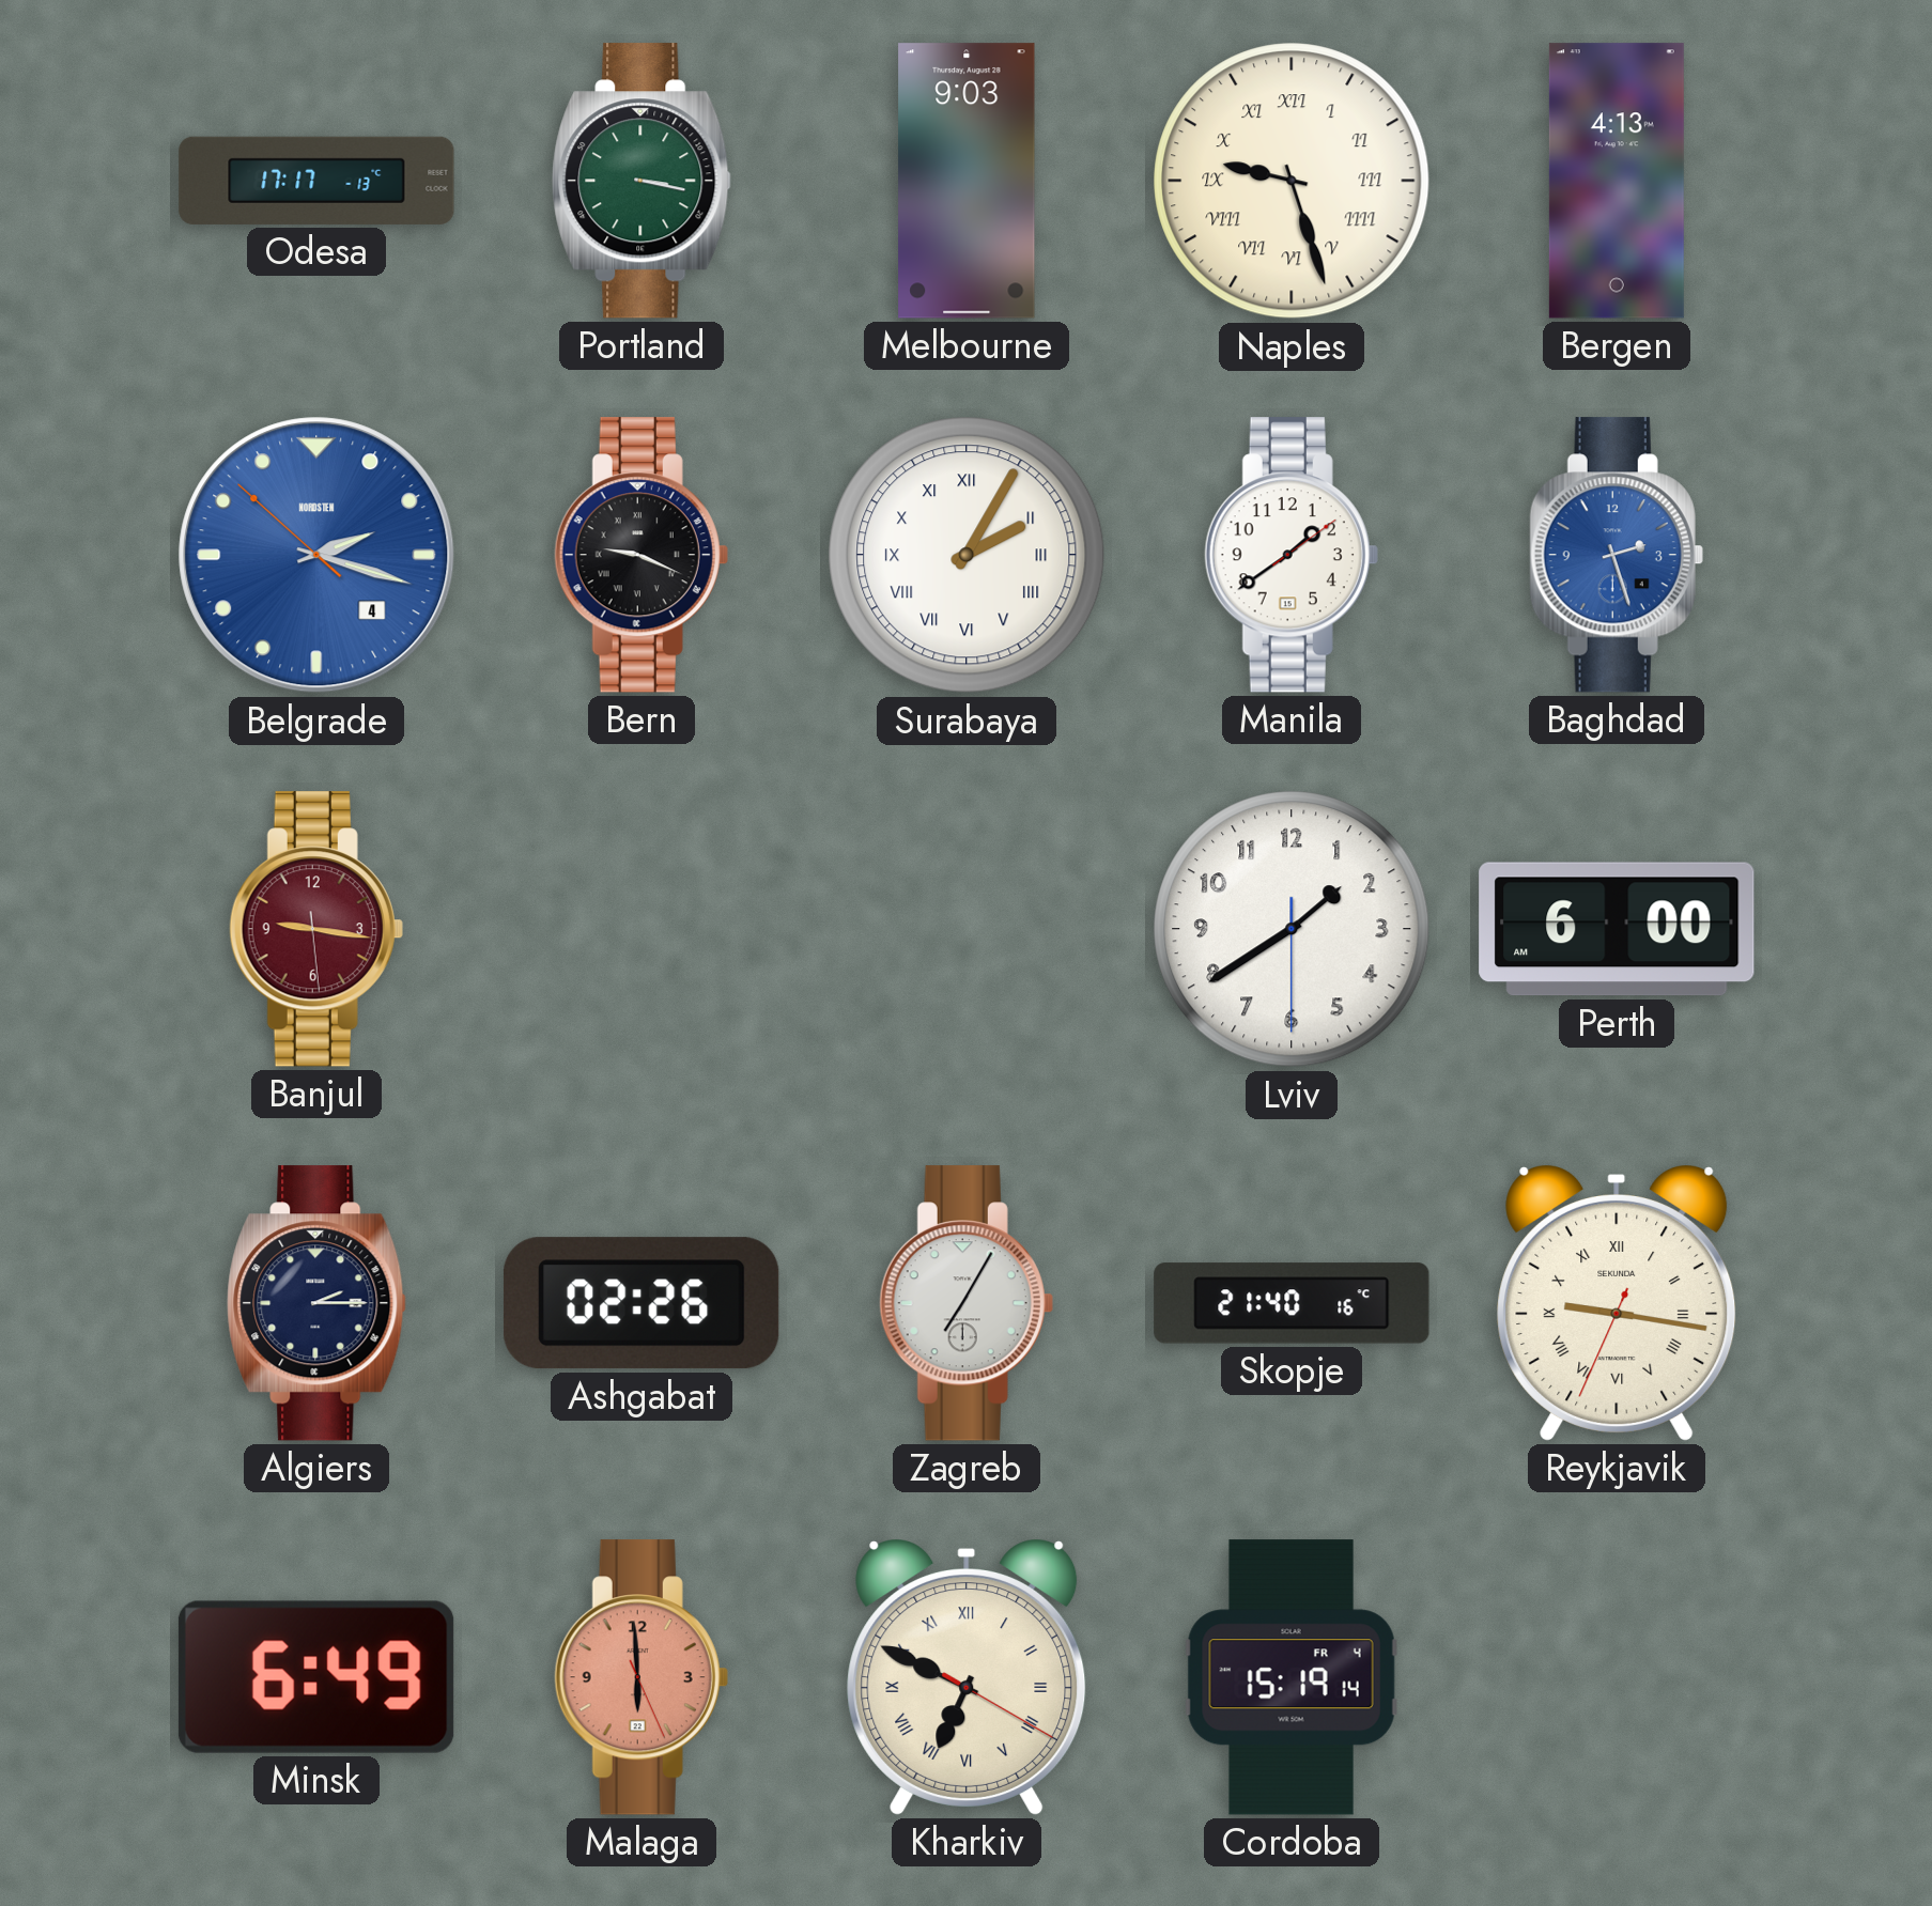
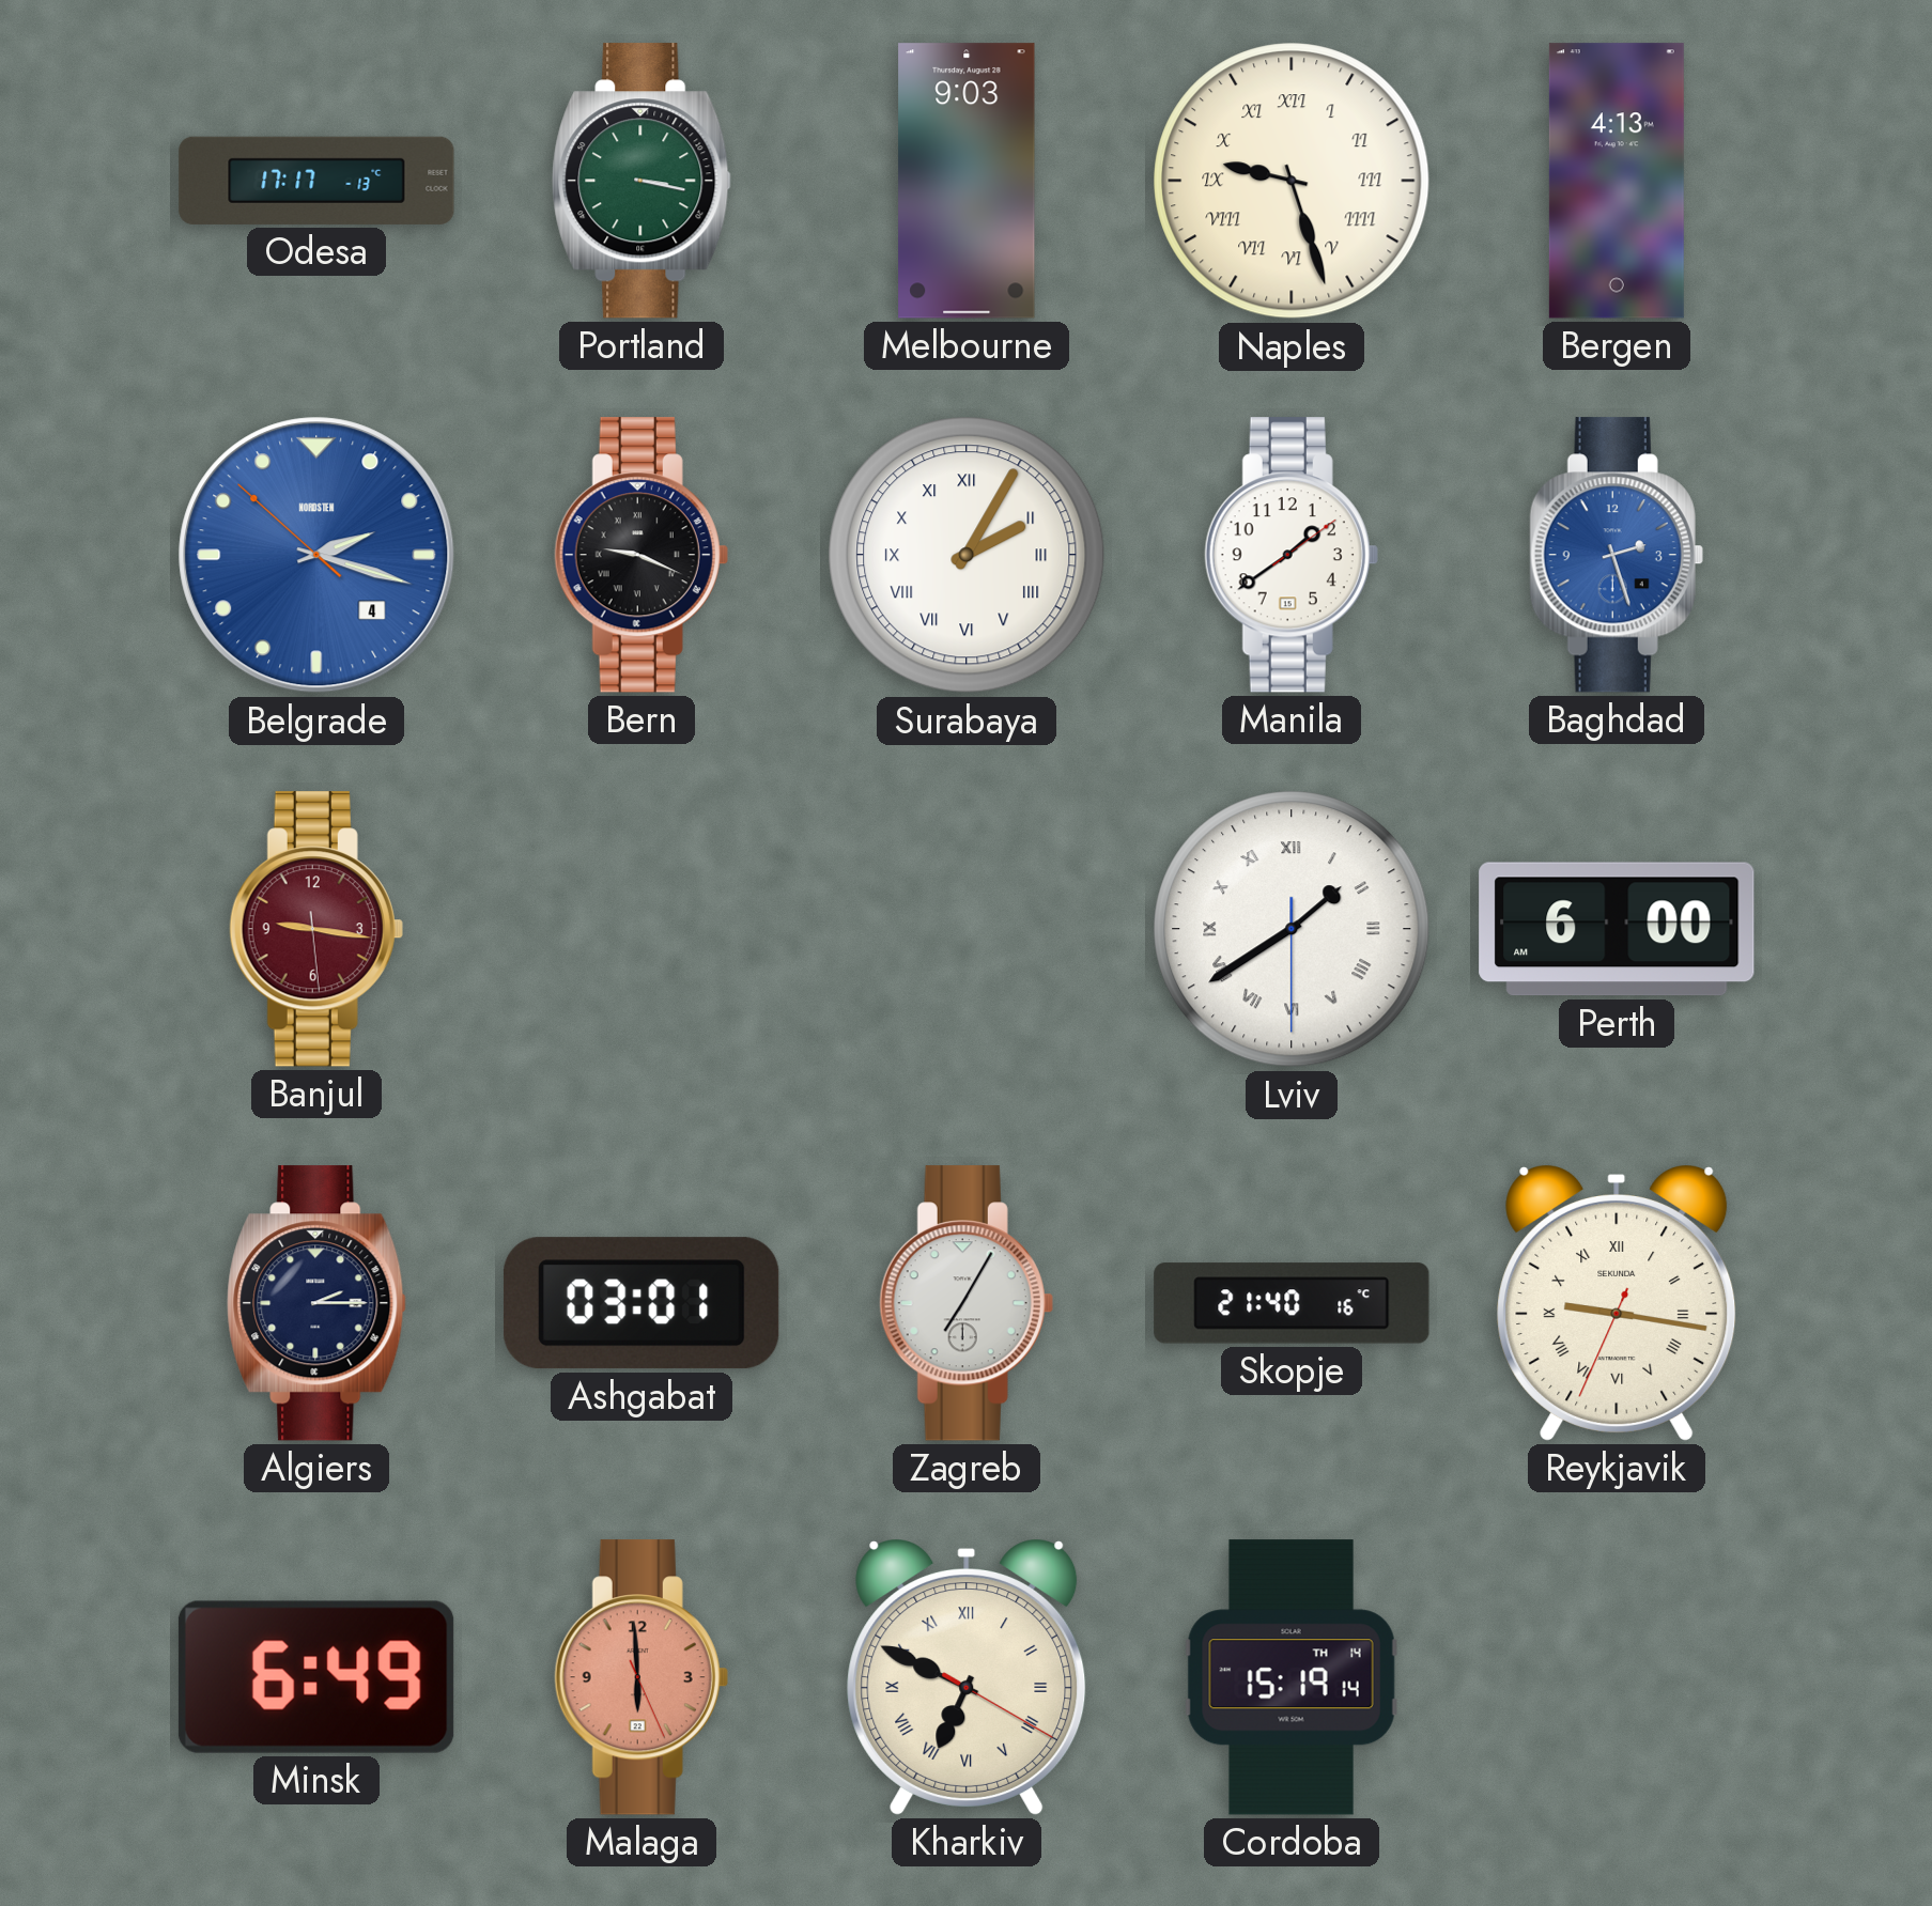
Lviv numerals: Arabic -> Roman (1292, 929)
Ashgabat: 02:26 -> 03:01 (642, 1303)
Cordoba date: FR 4 -> TH 14 (1292, 1677)
